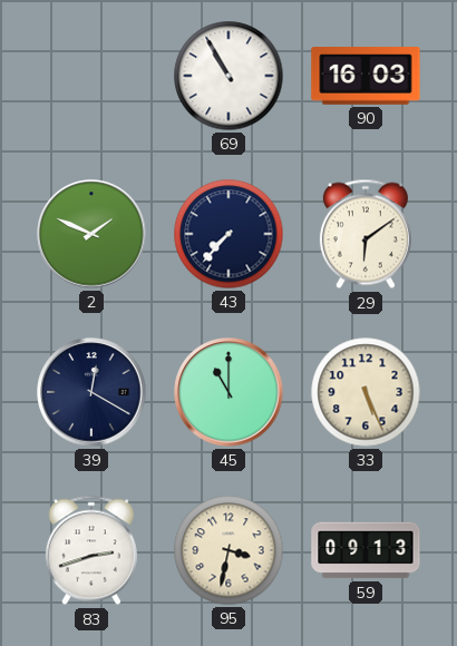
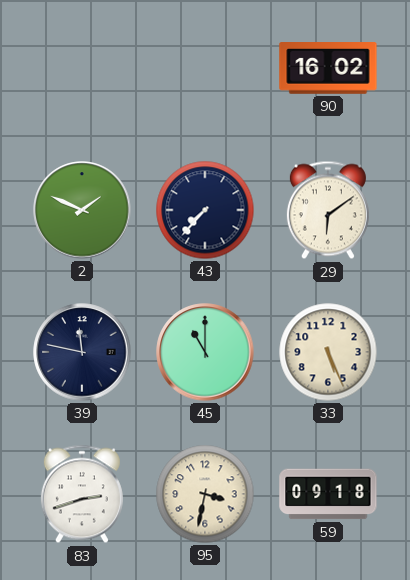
69: 10:55 -> none (229, 76)
90: 16:03 -> 16:02 (328, 69)
39: 12:20 -> 11:47 (82, 352)
59: 09:13 -> 09:18 (328, 494)
